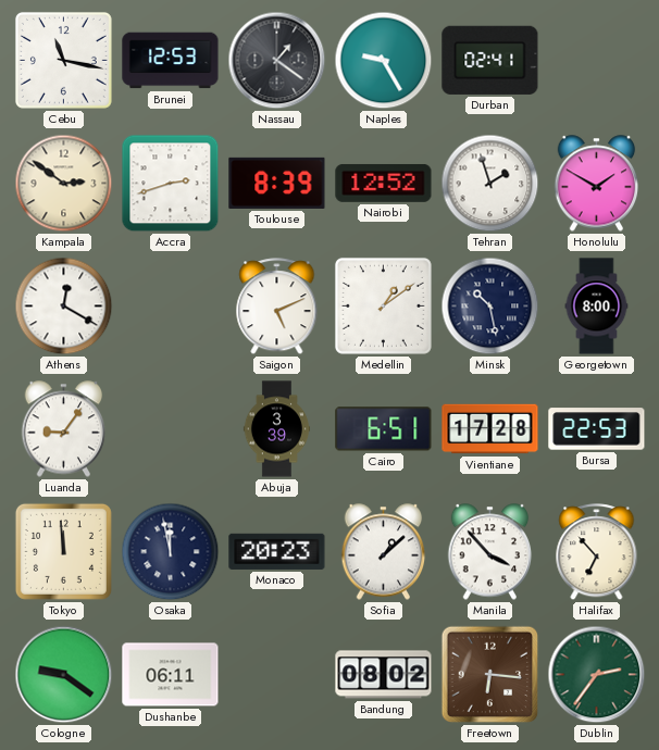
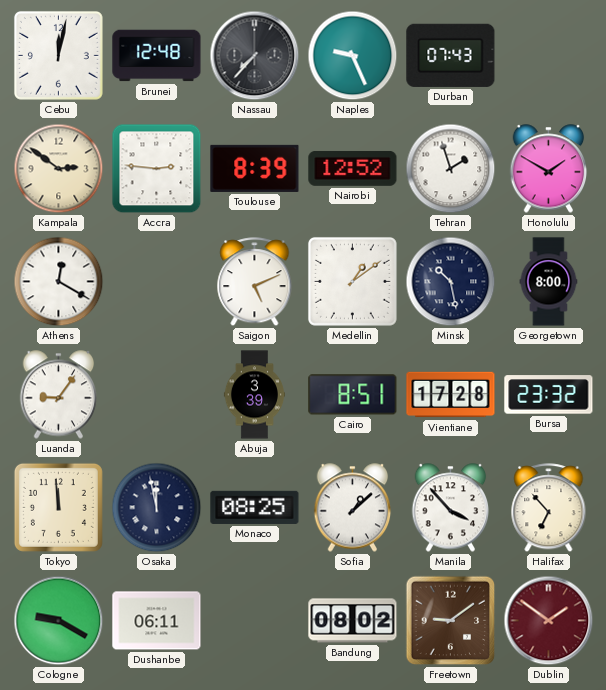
Cebu: 11:17 -> 12:02 (58, 55)
Brunei: 12:53 -> 12:48 (157, 56)
Nassau: 1:21 -> 7:37 (255, 56)
Naples: 9:25 -> 9:26 (353, 56)
Durban: 02:41 -> 07:43 (451, 55)
Accra: 2:42 -> 2:46 (157, 169)
Cairo: 6:51 -> 8:51 (353, 395)
Bursa: 22:53 -> 23:32 (549, 395)
Monaco: 20:23 -> 08:25 (255, 507)
Cologne: 9:21 -> 9:20 (59, 621)
Freetown: 6:16 -> 9:09 (451, 621)
Dublin: 2:36 -> 1:51 (549, 621)
Dublin dial: green -> burgundy (549, 621)
